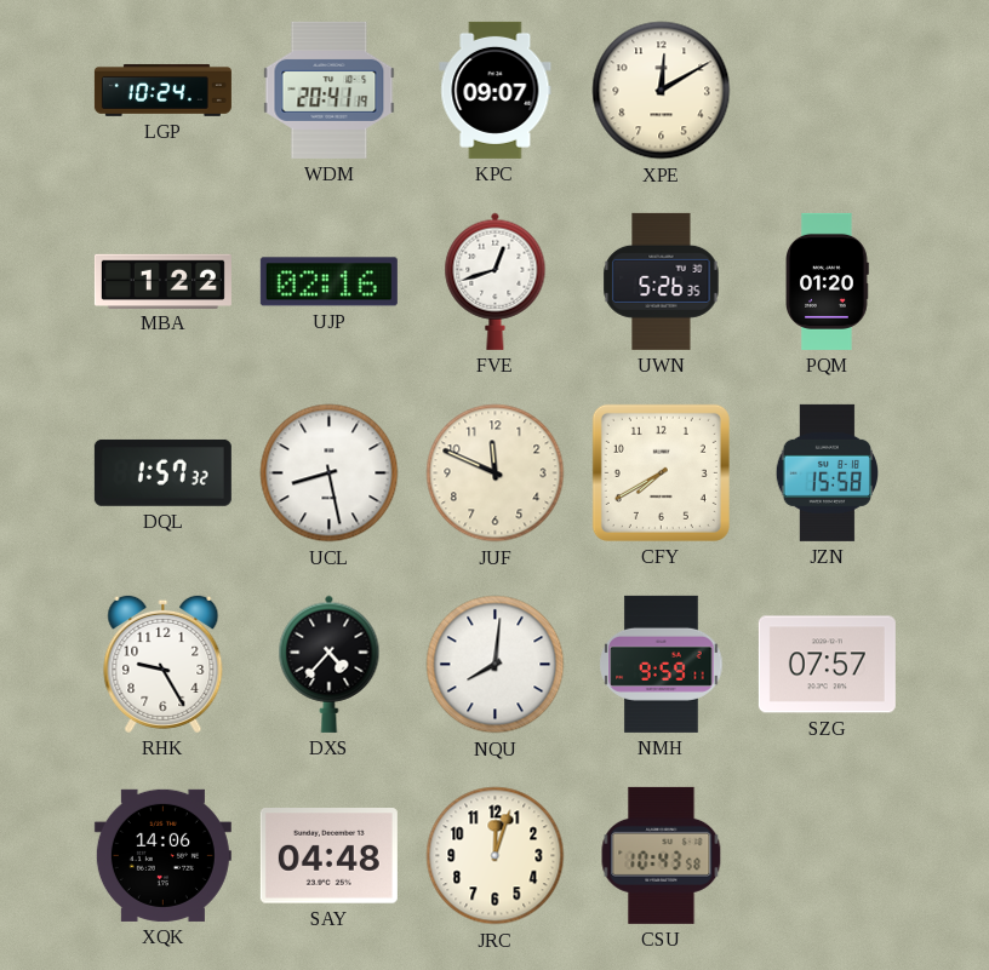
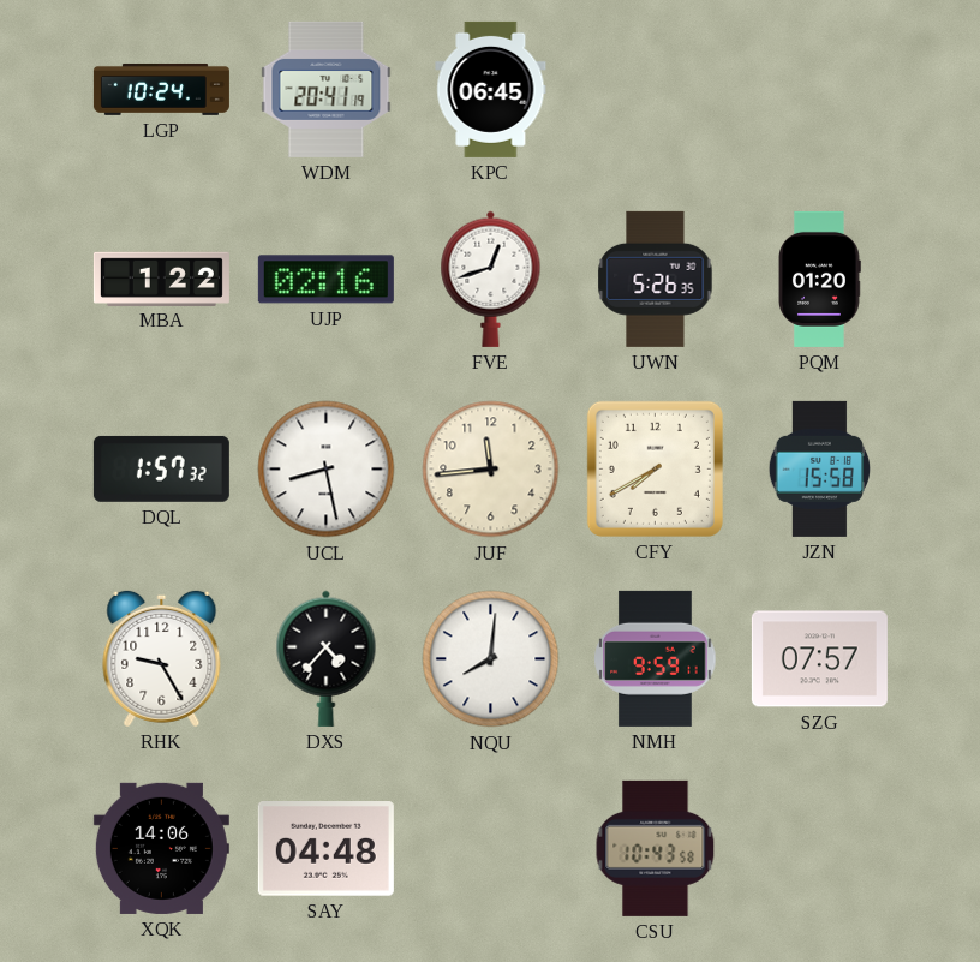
KPC: 09:07 -> 06:45 (491, 89)
XPE: 12:10 -> none (662, 91)
JUF: 11:49 -> 11:44 (491, 470)
JRC: 12:03 -> none (496, 856)
